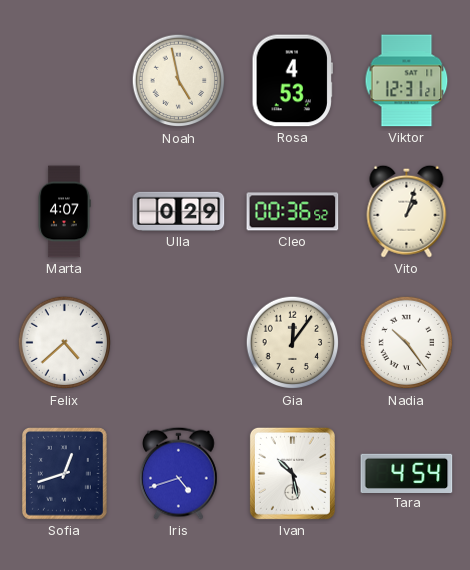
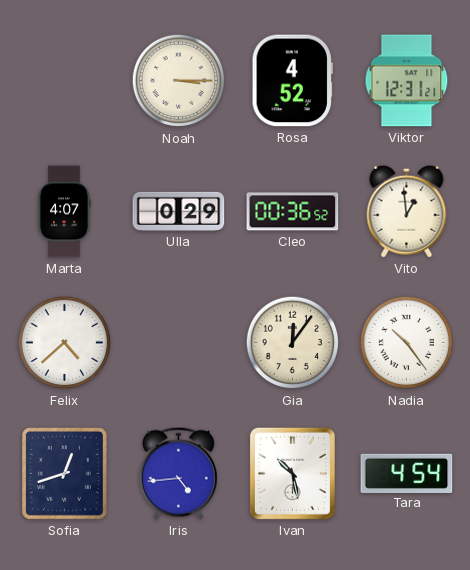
Noah: 4:58 -> 3:15 (179, 81)
Rosa: 4:53 -> 4:52 (292, 81)
Vito: 1:03 -> 12:59 (407, 211)
Iris: 4:42 -> 4:44 (179, 473)
